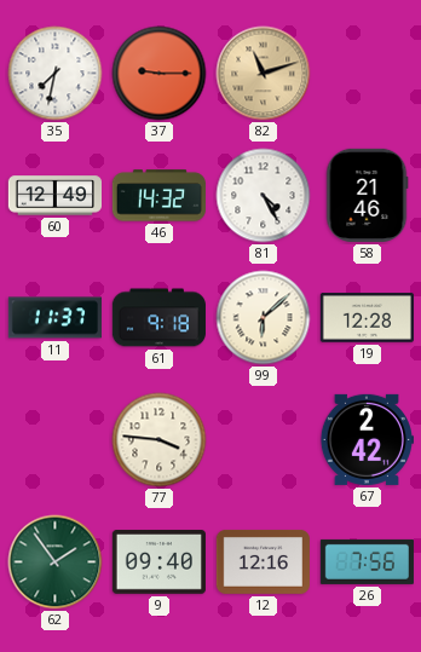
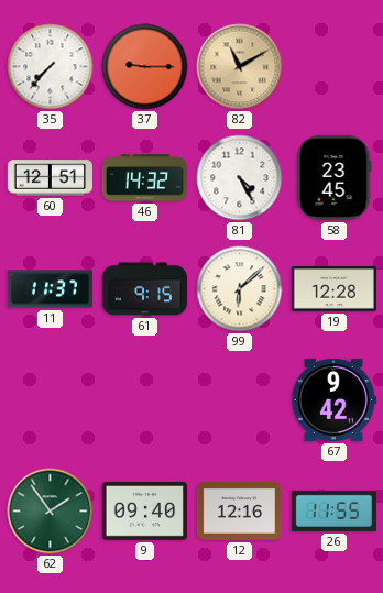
35: 7:32 -> 7:37 (51, 67)
82: 11:12 -> 11:10 (240, 67)
60: 12:49 -> 12:51 (50, 178)
58: 21:46 -> 23:45 (333, 177)
61: 9:18 -> 9:15 (144, 289)
77: 3:46 -> none (160, 440)
67: 2:42 -> 9:42 (333, 399)
26: 7:56 -> 11:55 (333, 510)
